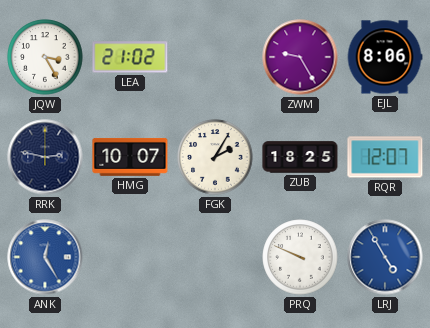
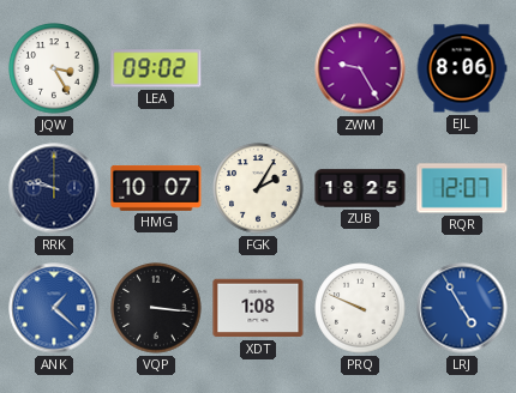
LEA: 21:02 -> 09:02 (156, 68)
RRK: 2:47 -> 9:47 (54, 188)
ANK: 12:25 -> 1:22 (54, 308)
VQP: none -> 3:16 (156, 308)
XDT: none -> 1:08 (258, 308)
